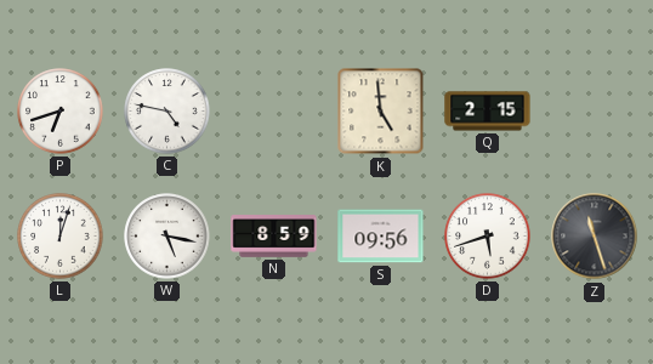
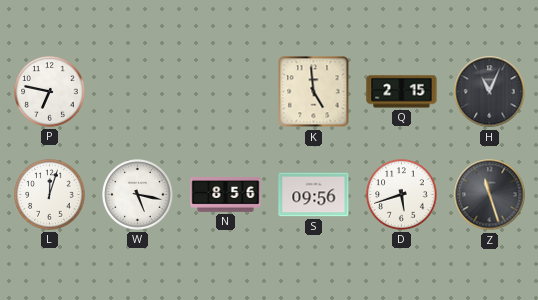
P: 6:42 -> 6:47 (50, 92)
C: 4:47 -> none (167, 112)
H: none -> 11:04 (490, 92)
N: 8:59 -> 8:56 (226, 195)
